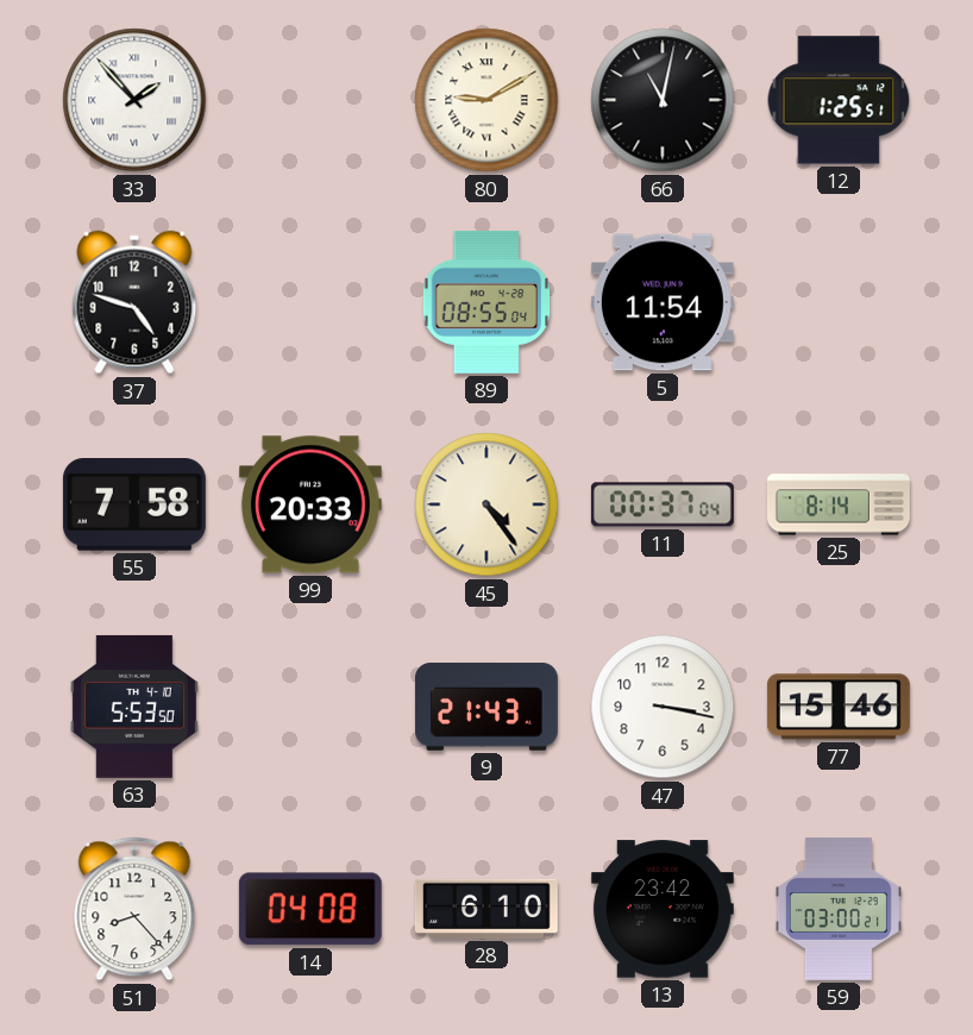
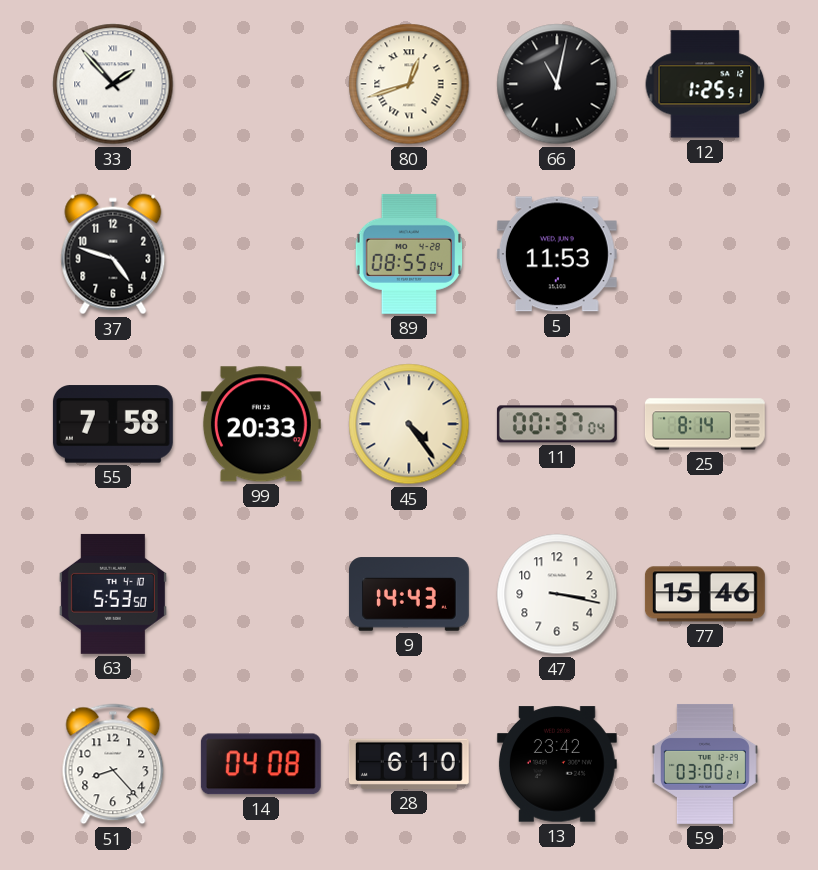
80: 9:10 -> 12:42 (409, 84)
5: 11:54 -> 11:53 (557, 254)
9: 21:43 -> 14:43 (409, 594)
